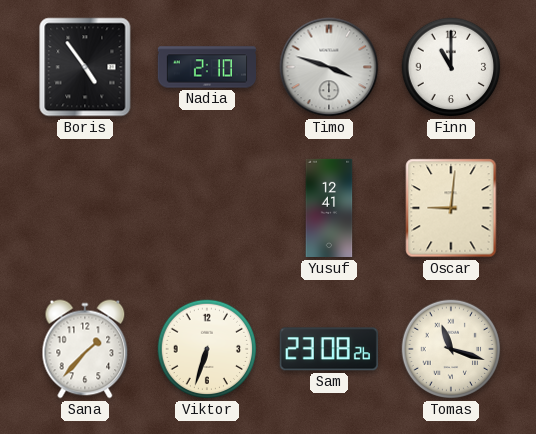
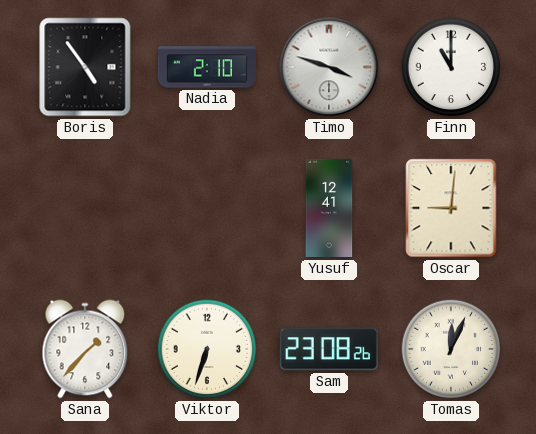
Tomas: 11:18 -> 12:04 (451, 349)
